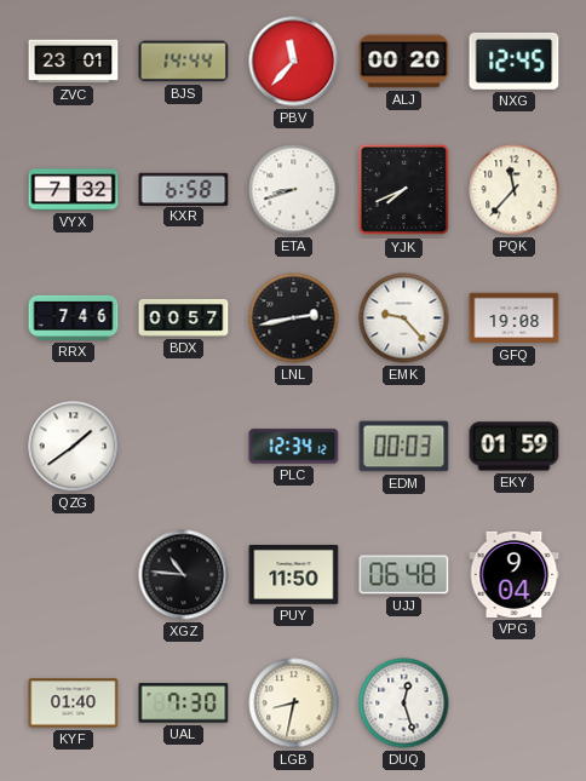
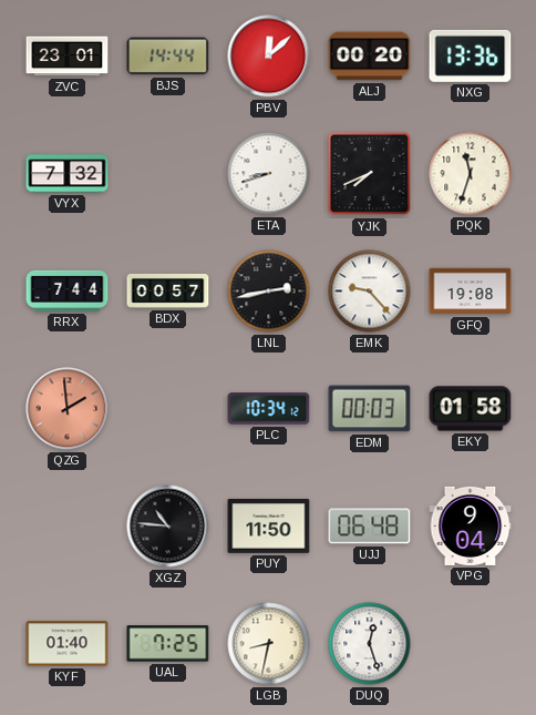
PBV: 11:37 -> 12:08 (269, 57)
NXG: 12:45 -> 13:36 (471, 55)
KXR: 6:58 -> none (184, 189)
PQK: 11:37 -> 11:33 (471, 174)
RRX: 7:46 -> 7:44 (68, 290)
QZG: 1:39 -> 1:59 (68, 409)
QZG dial: white -> salmon (68, 409)
PLC: 12:34 -> 10:34 (269, 409)
EKY: 01:59 -> 01:58 (471, 409)
UAL: 7:30 -> 7:25 (168, 644)
